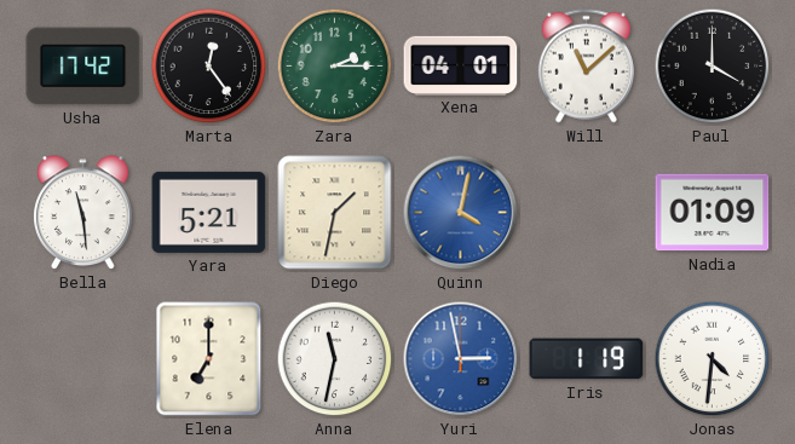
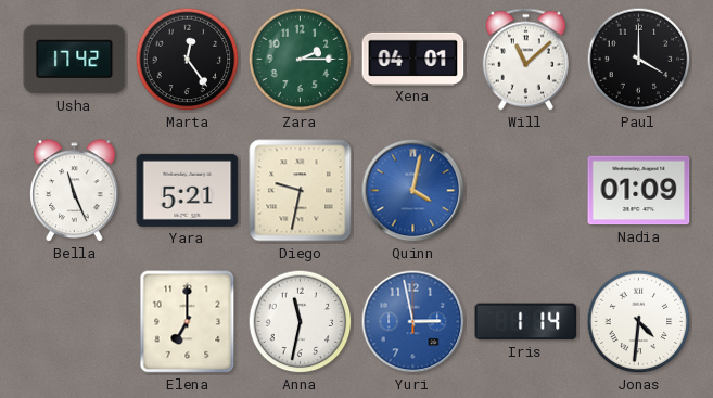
Bella: 11:29 -> 11:26 (75, 191)
Diego: 1:32 -> 9:32 (301, 191)
Iris: 1:19 -> 1:14 (526, 322)
